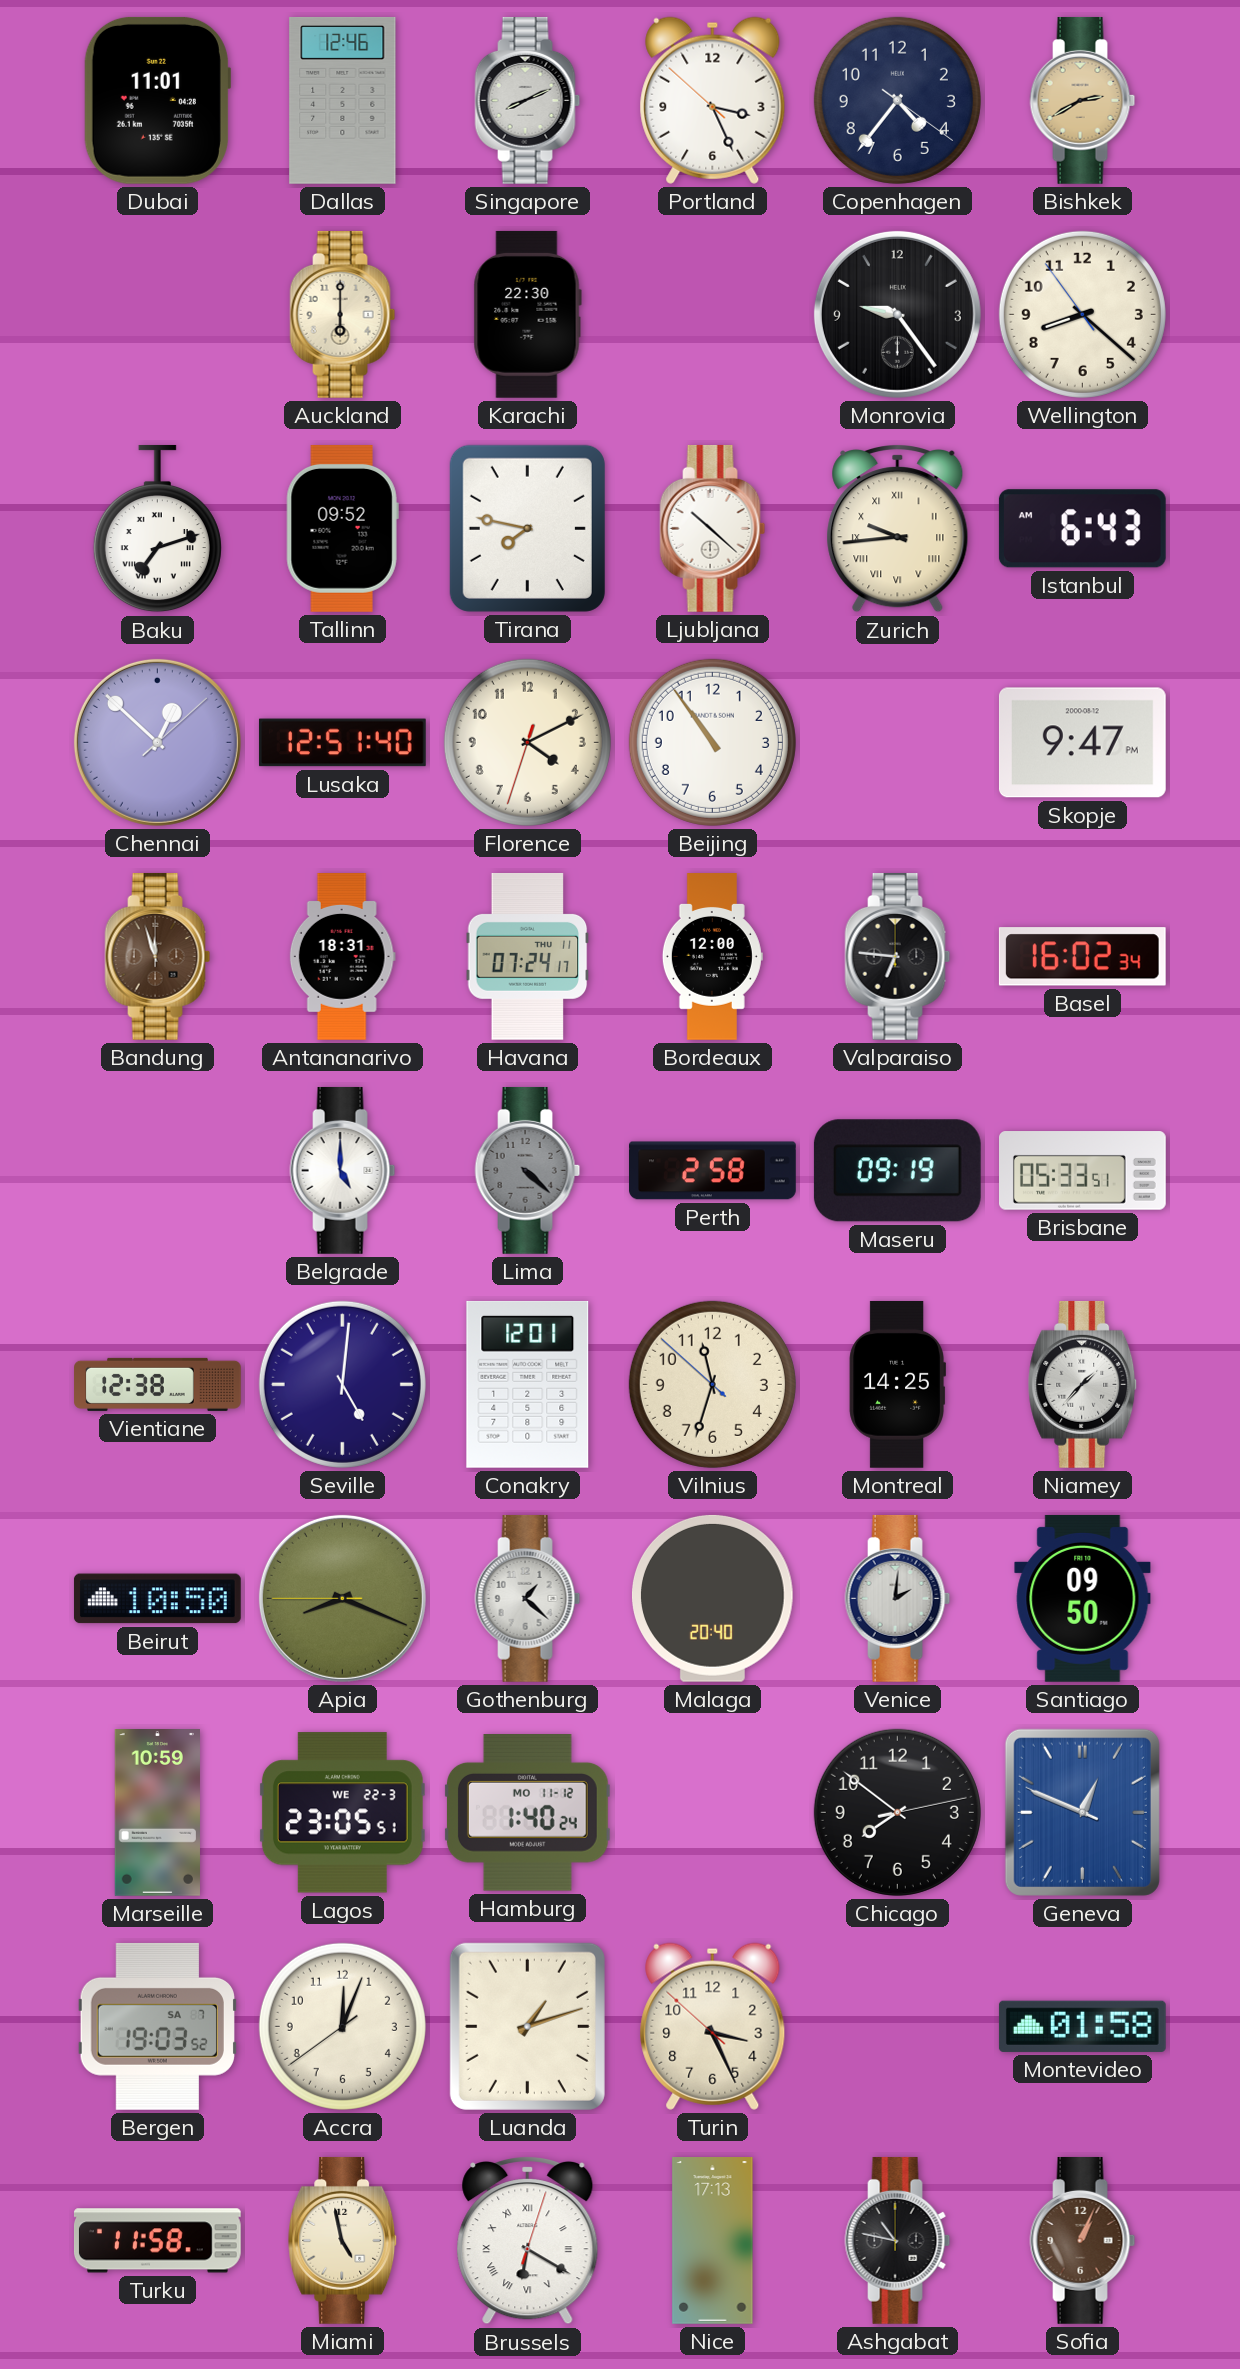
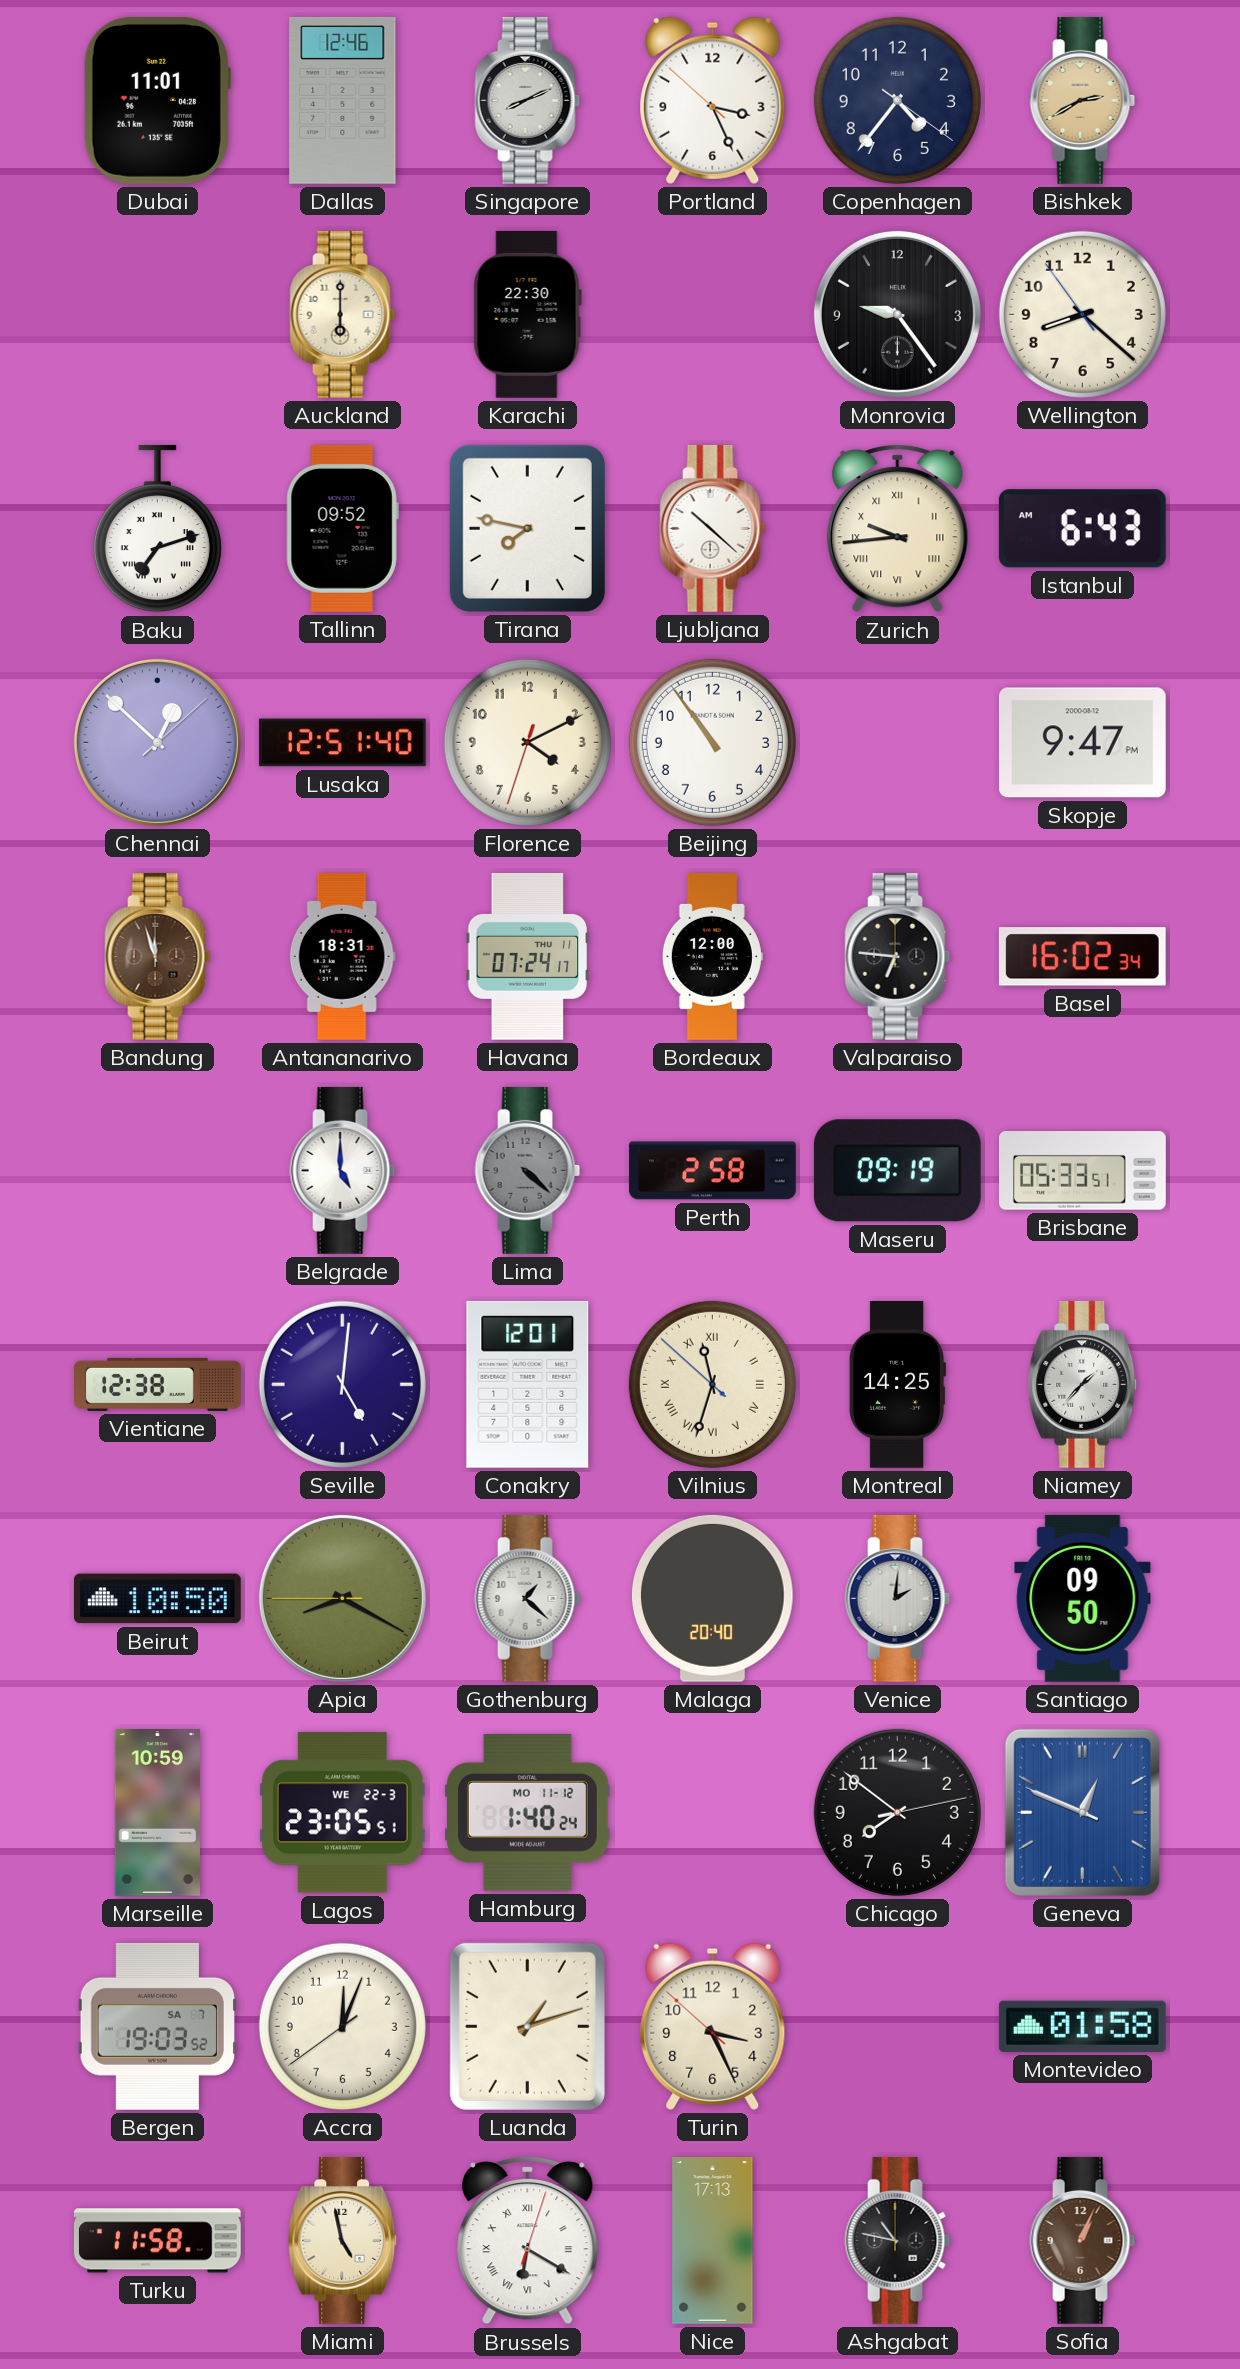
Vilnius numerals: Arabic -> Roman (712, 1384)
Apia: 8:18 -> 8:19 (342, 1598)
